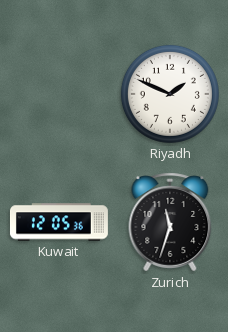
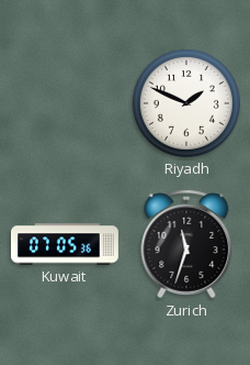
Kuwait: 12:05 -> 07:05 (65, 244)
